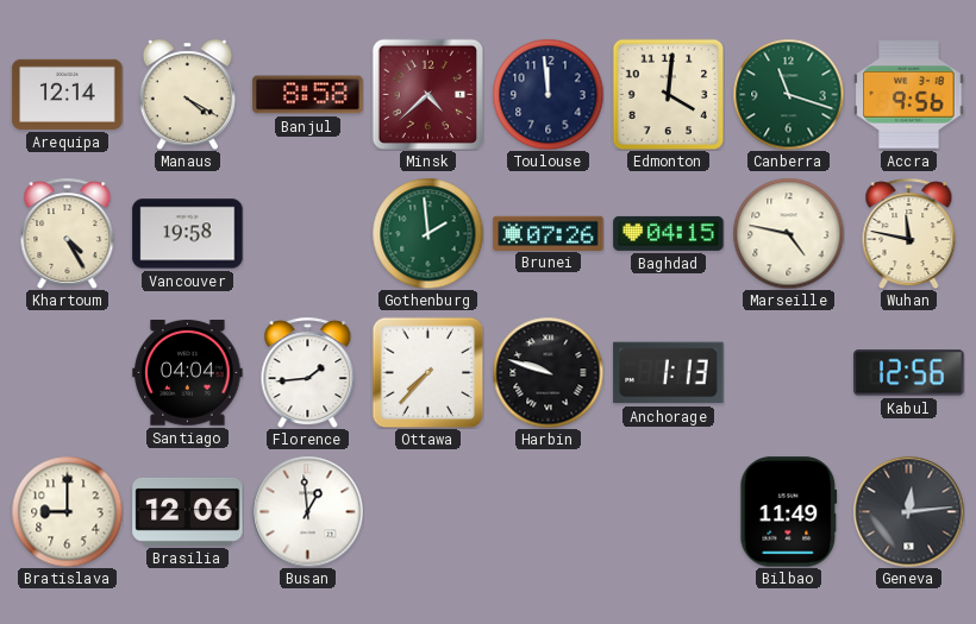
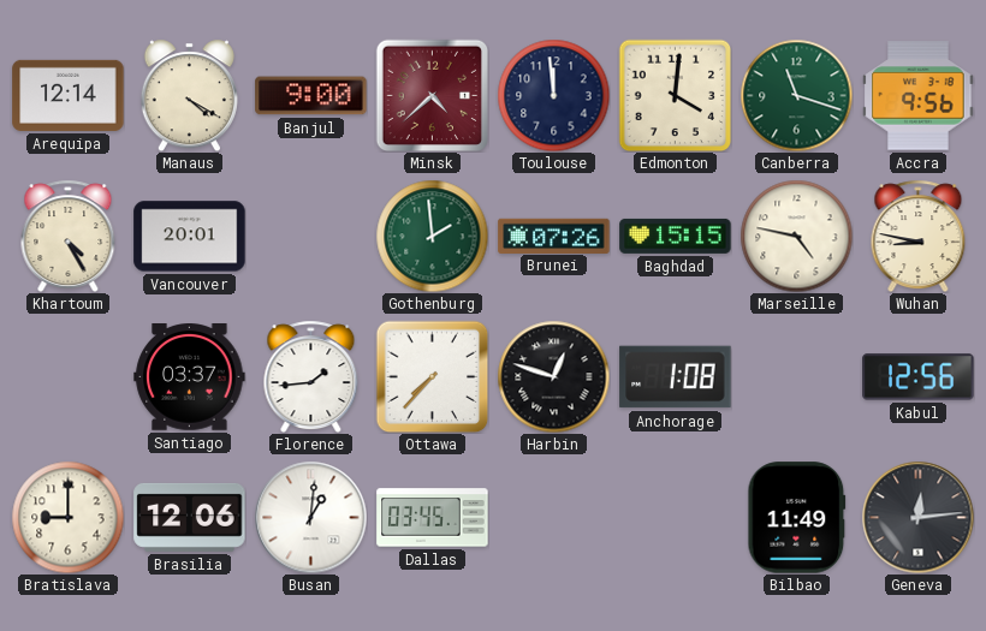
Banjul: 8:58 -> 9:00 (311, 96)
Vancouver: 19:58 -> 20:01 (190, 237)
Baghdad: 04:15 -> 15:15 (676, 236)
Wuhan: 11:47 -> 8:47 (919, 236)
Santiago: 04:04 -> 03:37 (190, 377)
Harbin: 9:48 -> 12:48 (553, 376)
Anchorage: 1:13 -> 1:08 (676, 377)
Busan: 12:59 -> 1:01 (310, 517)
Dallas: none -> 03:45 (433, 518)
